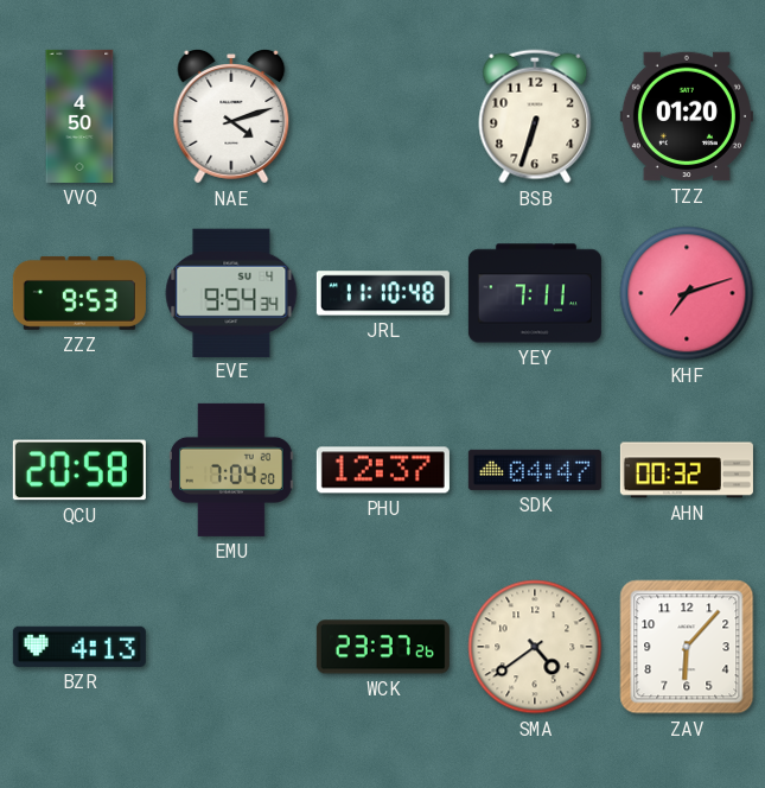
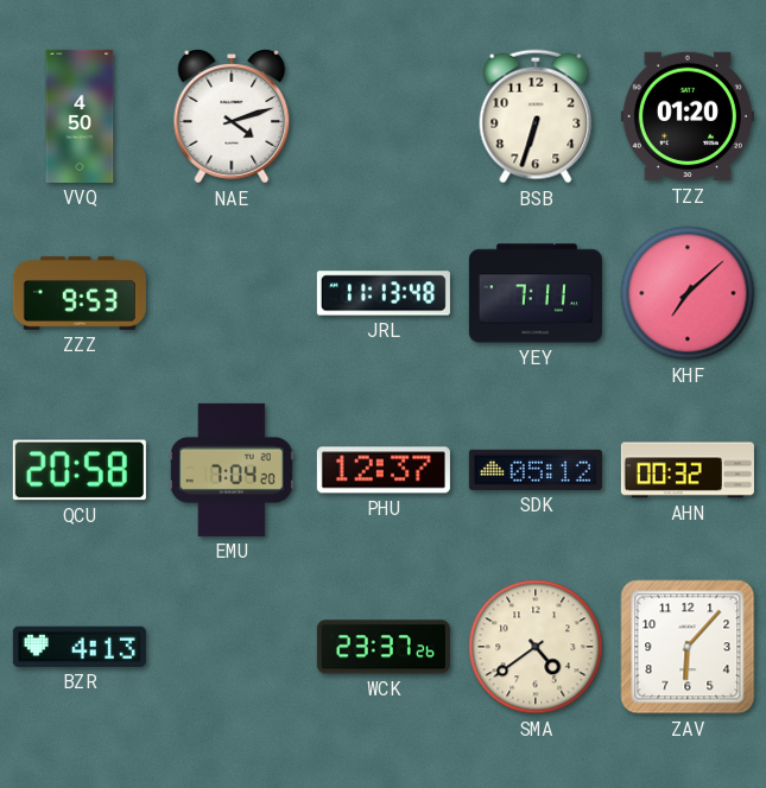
EVE: 9:54 -> none (231, 292)
JRL: 11:10 -> 11:13 (384, 293)
KHF: 7:12 -> 7:08 (688, 293)
SDK: 04:47 -> 05:12 (536, 470)
